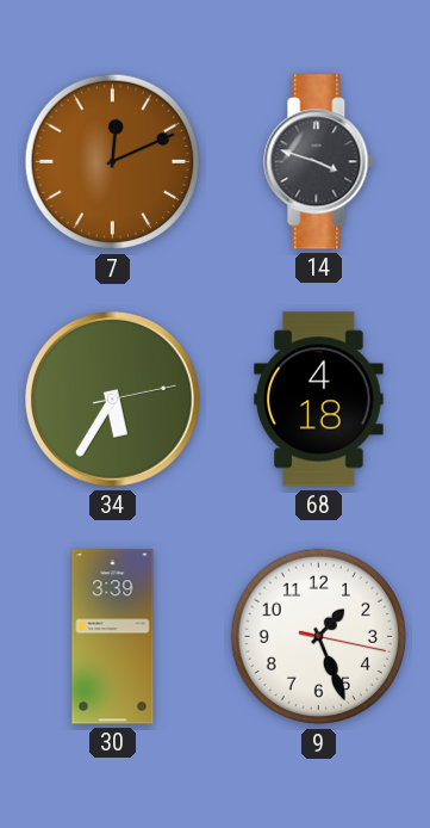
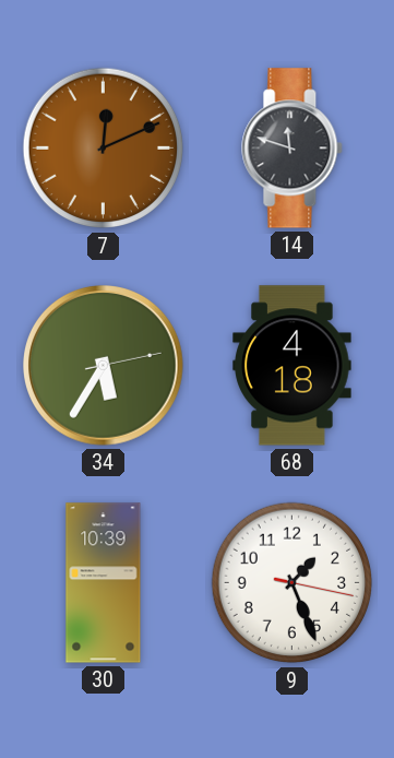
14: 3:48 -> 11:48 (292, 149)
30: 3:39 -> 10:39 (104, 583)
